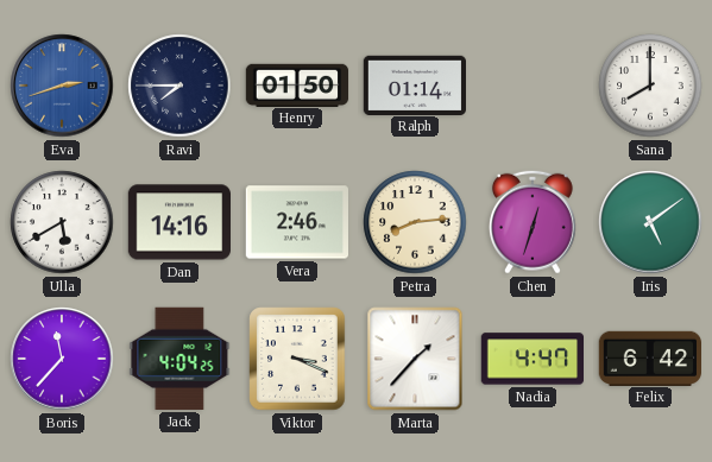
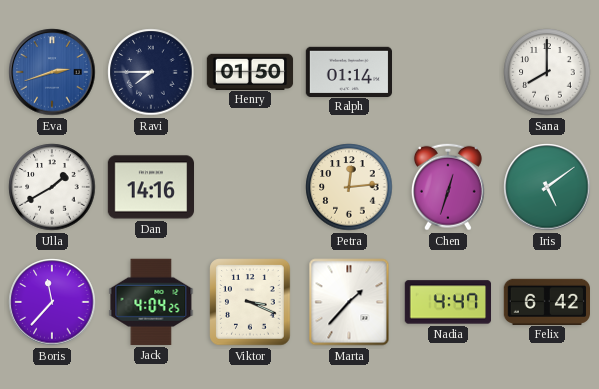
Ulla: 5:40 -> 1:40 (52, 187)
Vera: 2:46 -> none (296, 222)
Petra: 8:14 -> 12:14 (349, 187)
